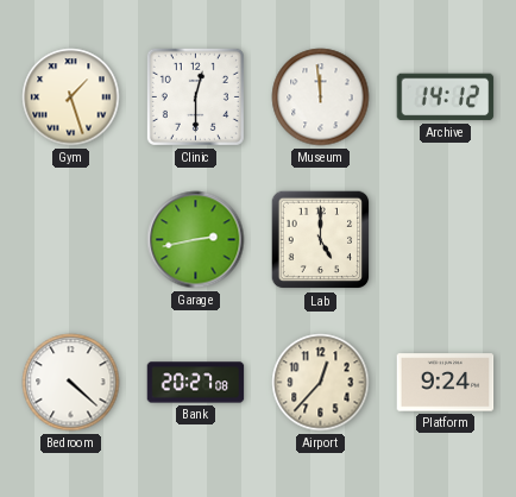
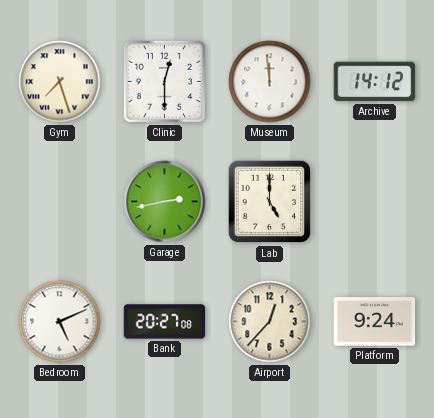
Gym: 1:27 -> 7:27 (60, 82)
Bedroom: 4:22 -> 5:11 (60, 322)
